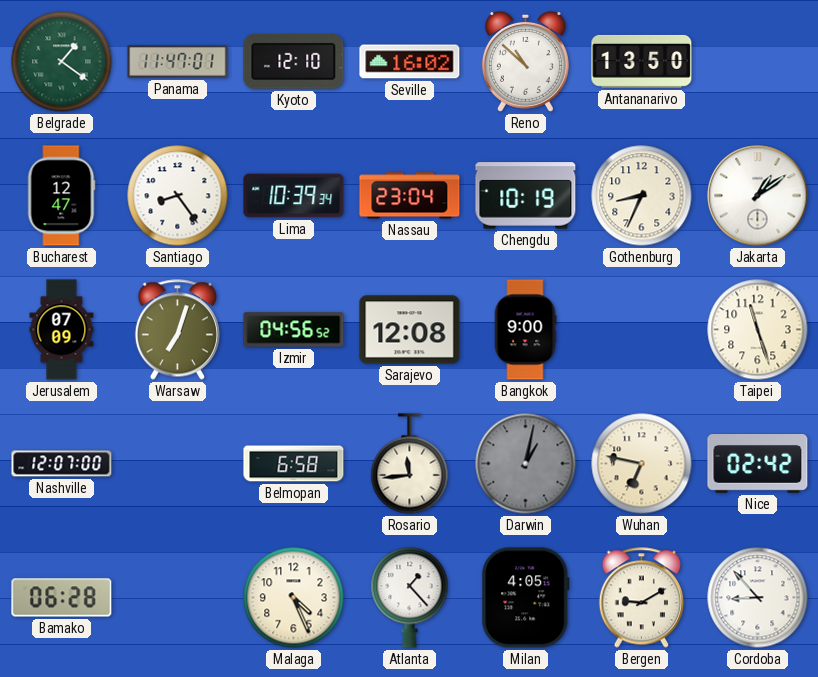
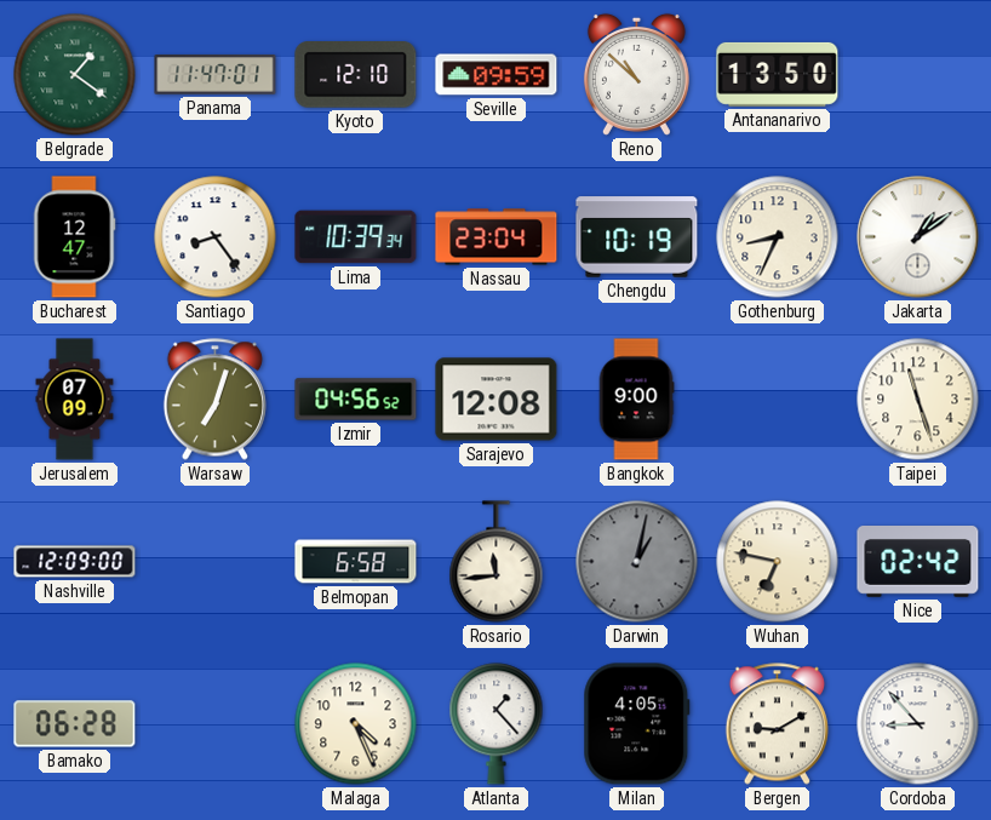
Seville: 16:02 -> 09:59 (497, 75)
Nashville: 12:07 -> 12:09 (75, 562)
